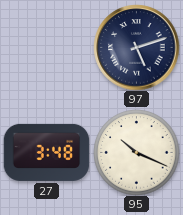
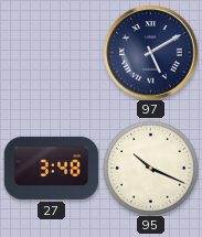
97: 5:12 -> 5:10 (150, 52)
